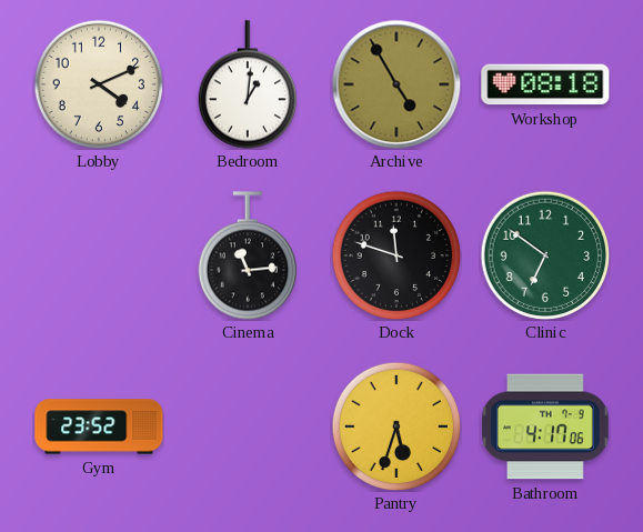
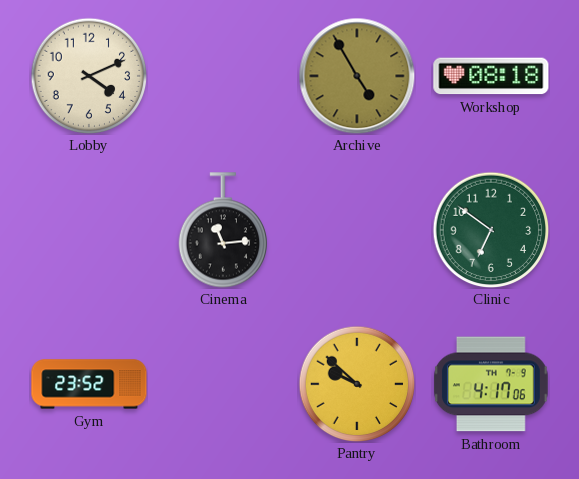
Bedroom: 1:01 -> none (247, 84)
Dock: 11:48 -> none (396, 255)
Pantry: 5:33 -> 9:52 (357, 384)
